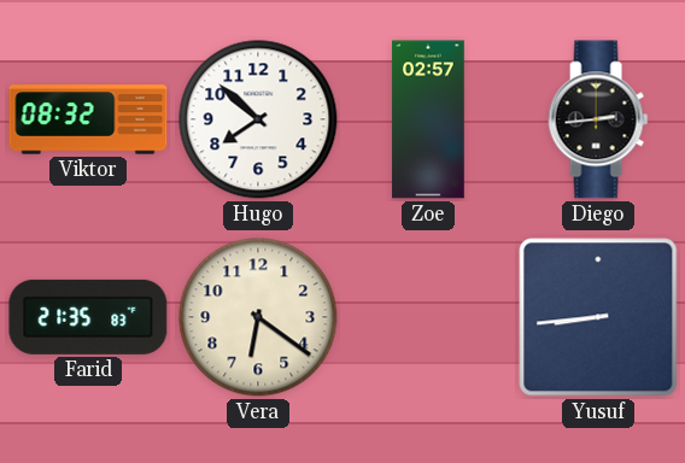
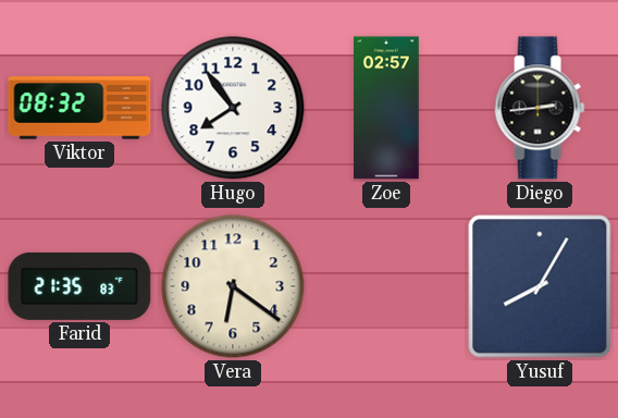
Hugo: 7:52 -> 7:54 (233, 108)
Yusuf: 8:44 -> 8:05 (540, 286)
